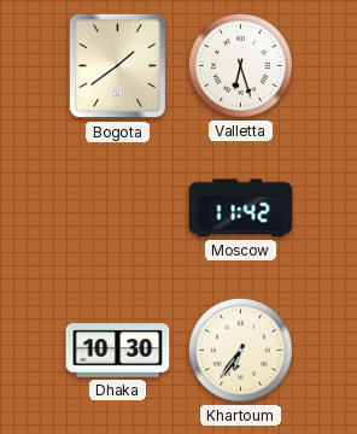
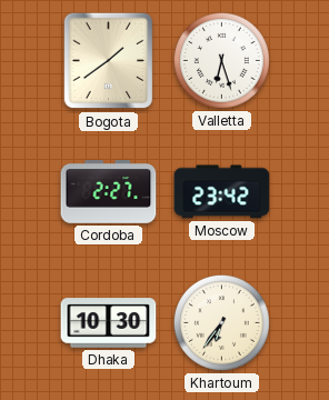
Cordoba: none -> 2:27 (109, 192)
Moscow: 11:42 -> 23:42 (222, 192)
